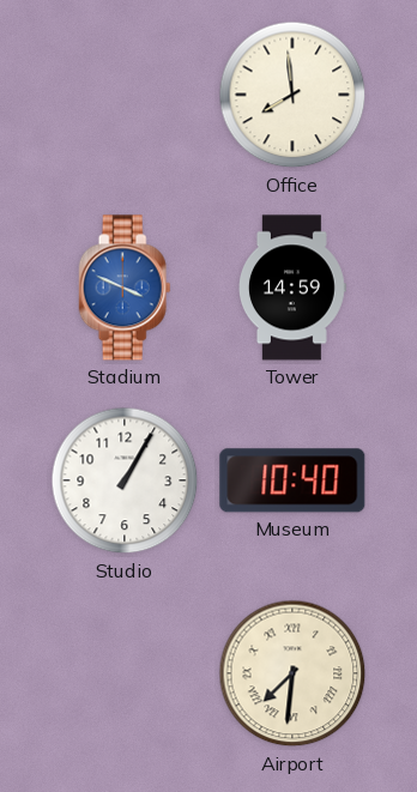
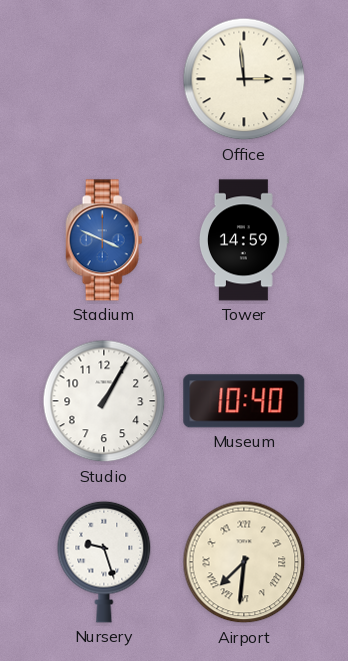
Office: 7:59 -> 2:59 (244, 79)
Nursery: none -> 9:27 (104, 562)
